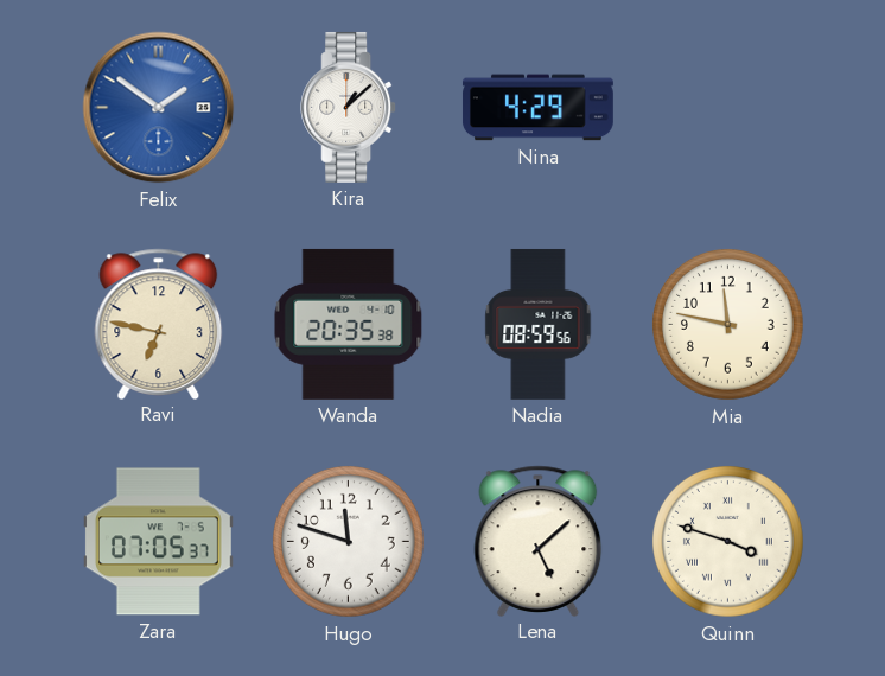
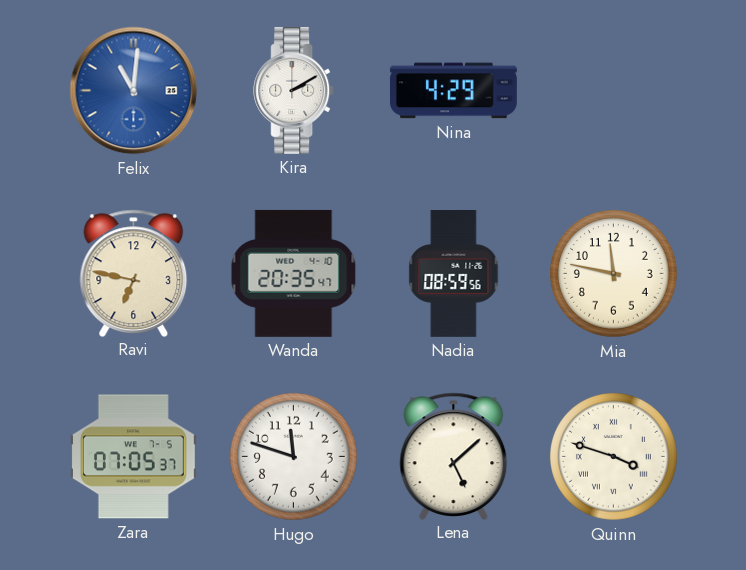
Felix: 1:51 -> 11:01 (134, 91)
Kira: 1:08 -> 2:10 (294, 90)
Wanda: 20:35:38 -> 20:35:47 (294, 273)
